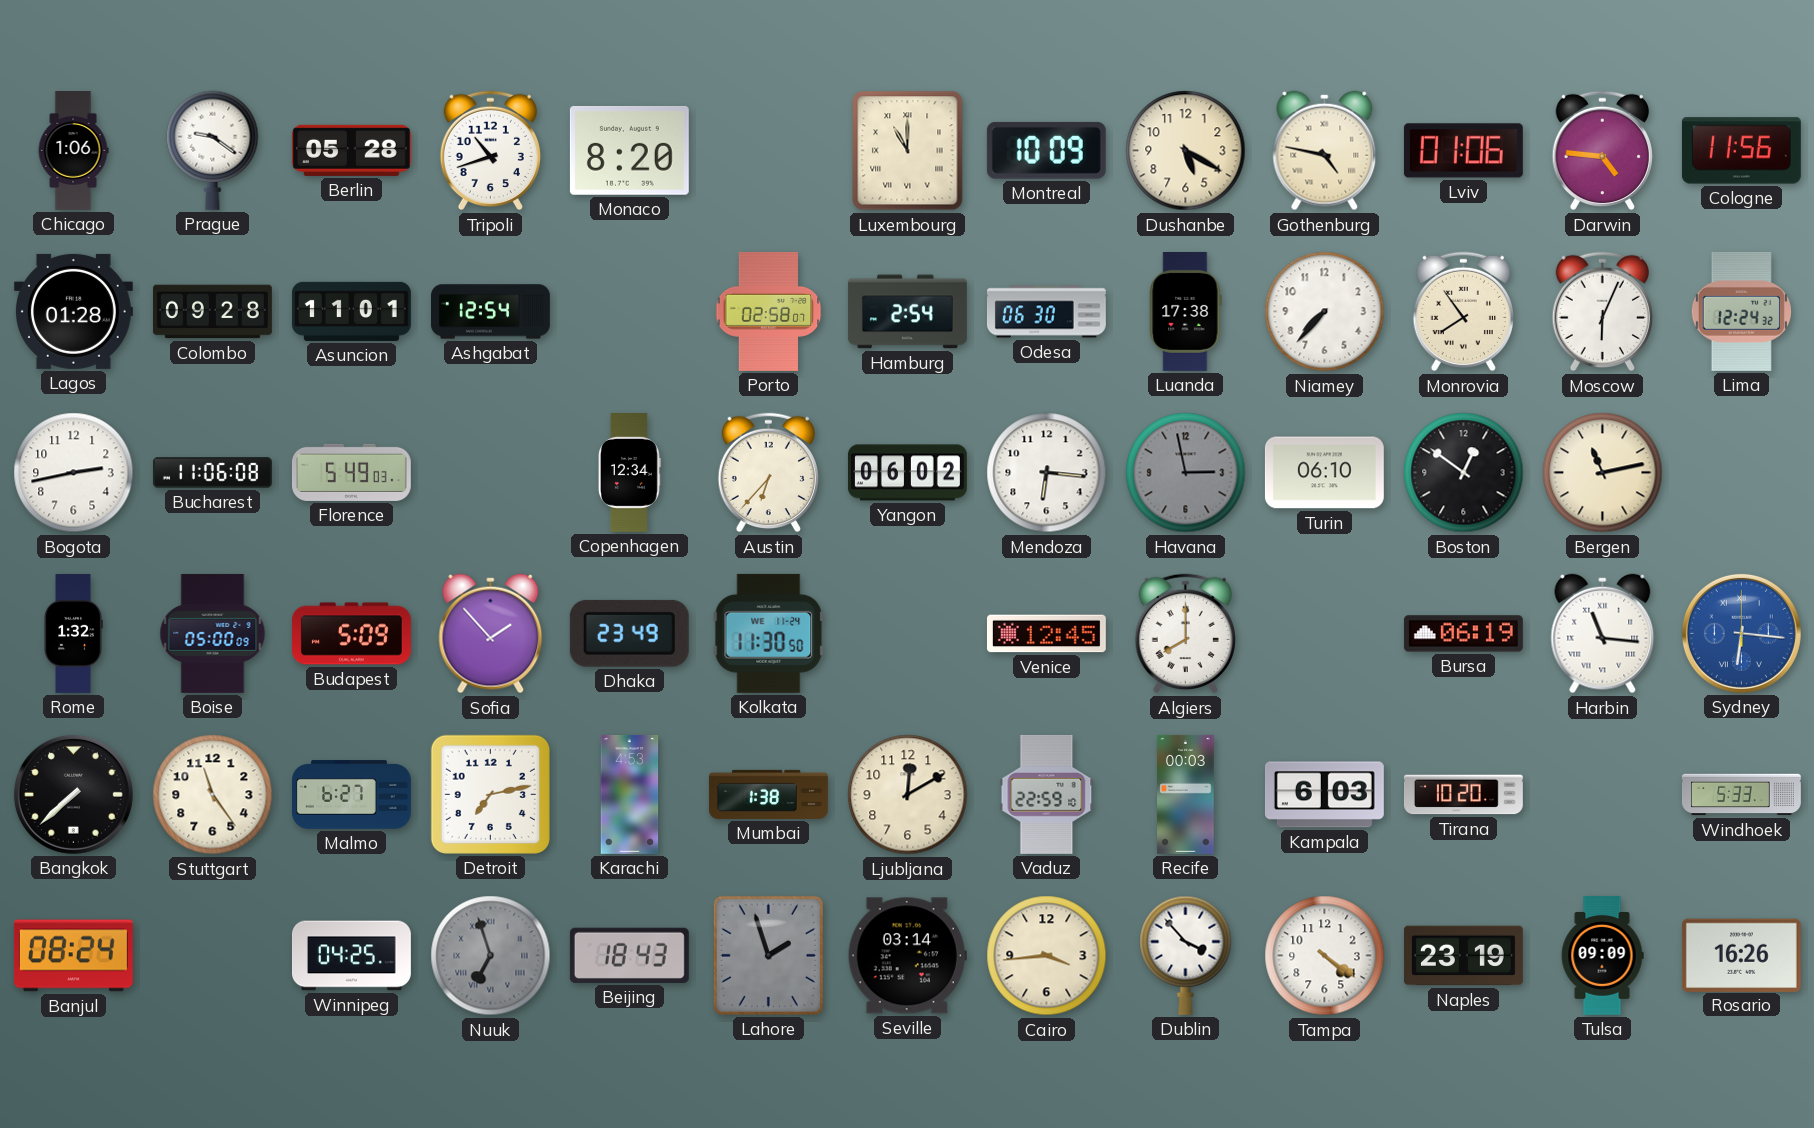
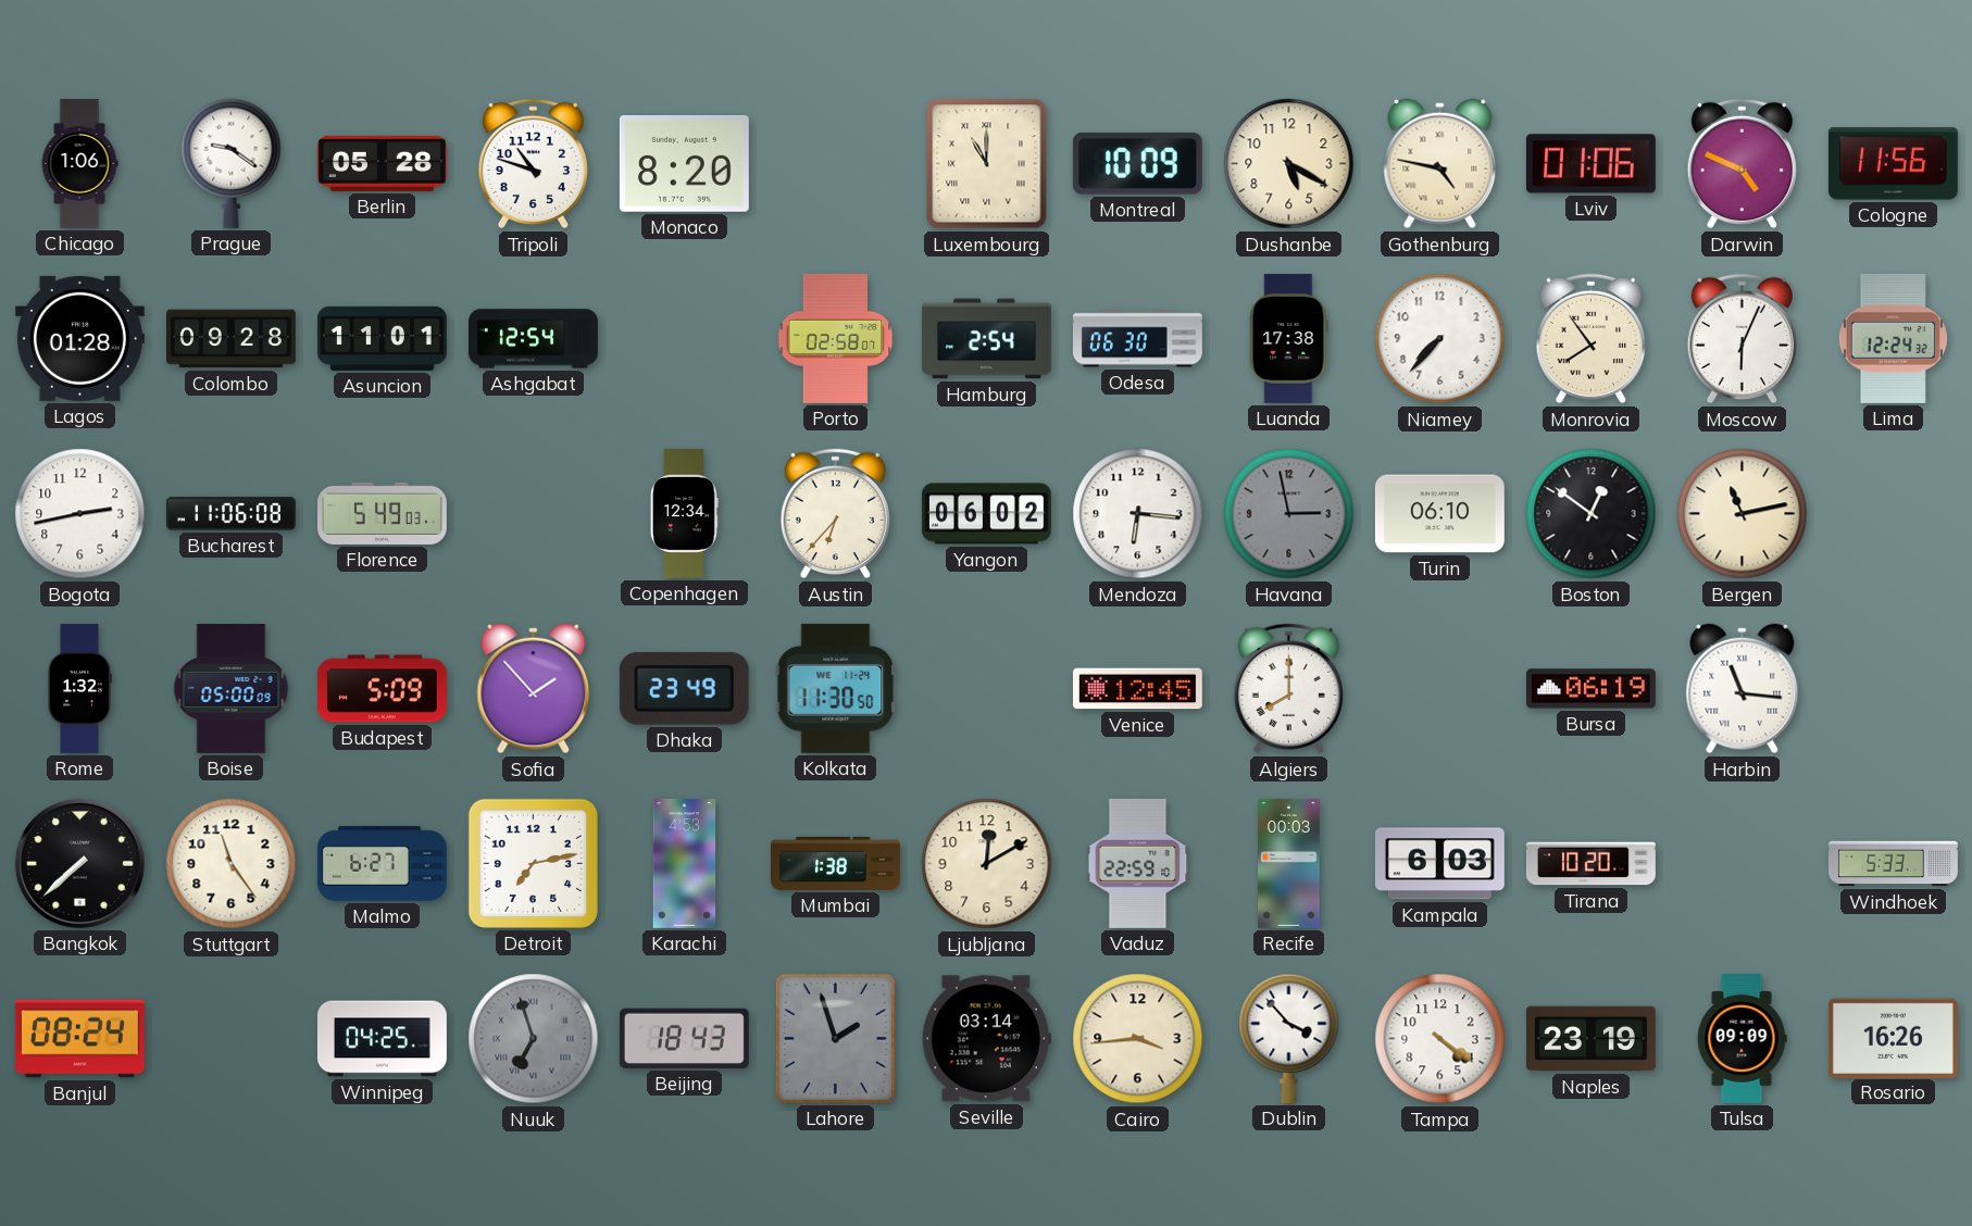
Tripoli: 10:42 -> 10:48 (533, 164)
Darwin: 4:46 -> 4:49 (1742, 164)
Sydney: 6:16 -> none (1741, 633)
